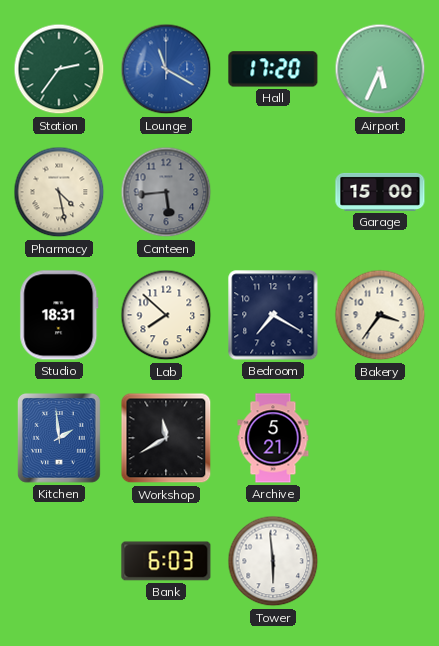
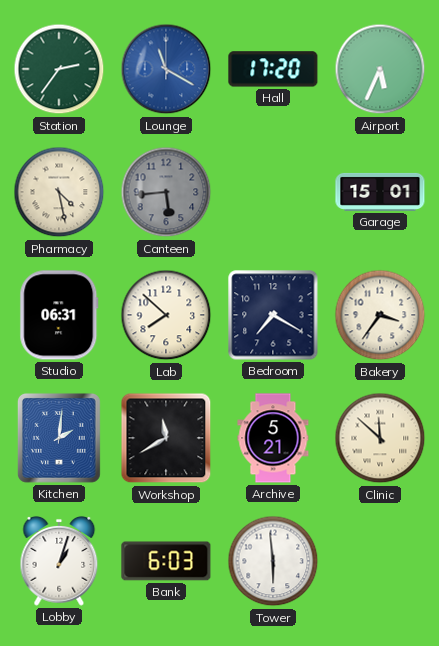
Garage: 15:00 -> 15:01 (380, 192)
Studio: 18:31 -> 06:31 (59, 315)
Kitchen: 1:59 -> 2:01 (59, 438)
Clinic: none -> 11:52 (380, 438)
Lobby: none -> 1:03 (59, 561)
